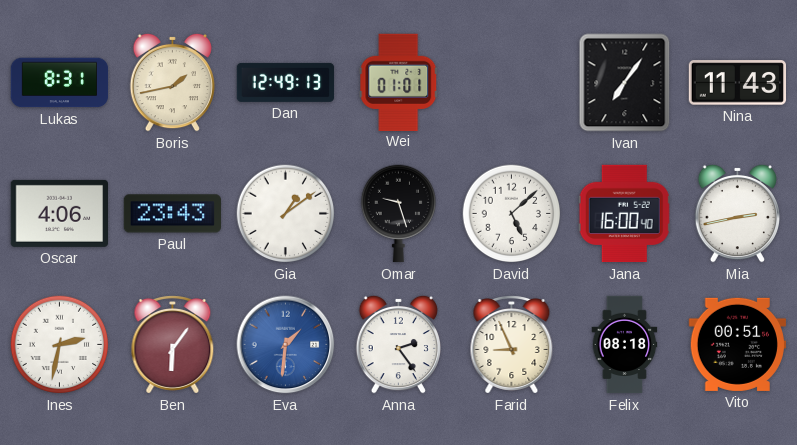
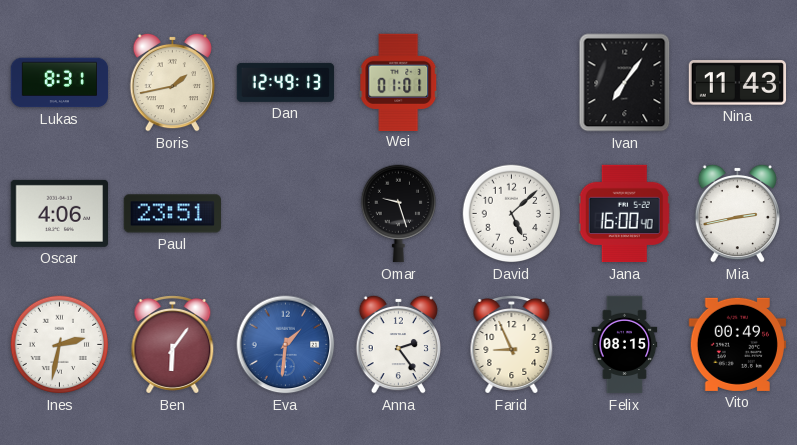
Paul: 23:43 -> 23:51 (172, 214)
Gia: 1:09 -> none (286, 214)
Felix: 08:18 -> 08:15 (625, 345)
Vito: 00:51 -> 00:49 (737, 344)
